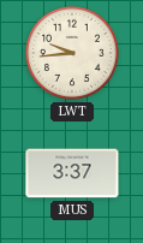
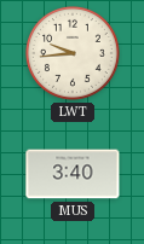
MUS: 3:37 -> 3:40 (73, 174)
